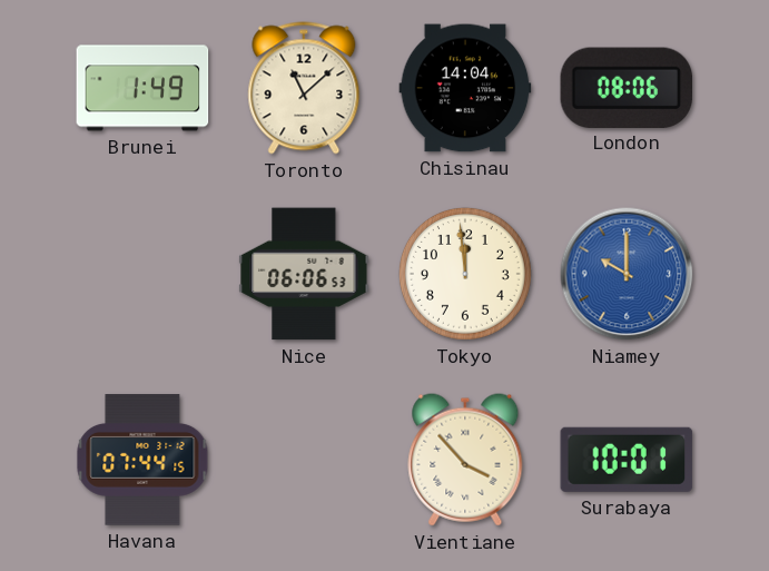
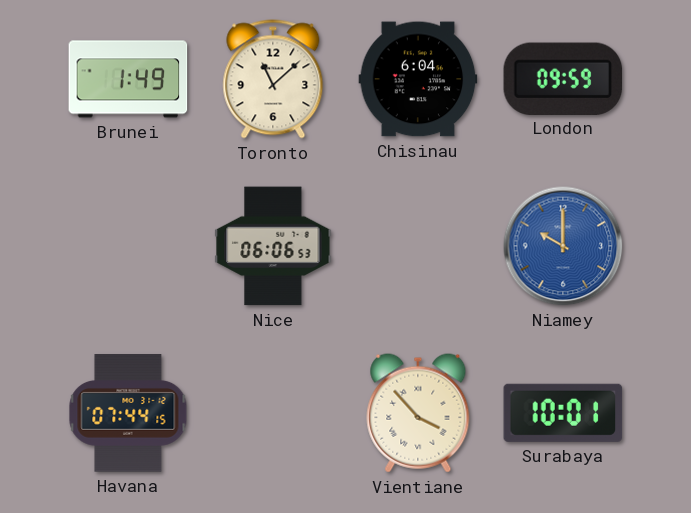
Chisinau: 14:04 -> 6:04 (418, 79)
London: 08:06 -> 09:59 (563, 78)
Tokyo: 11:59 -> none (465, 274)
